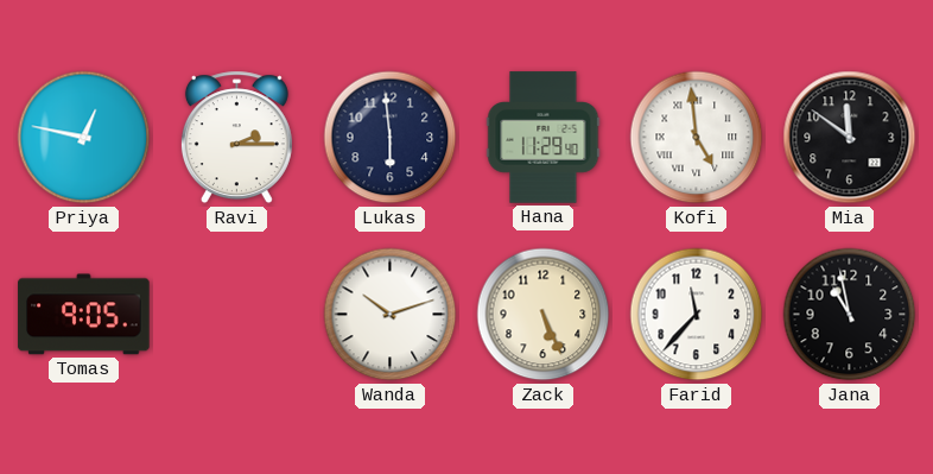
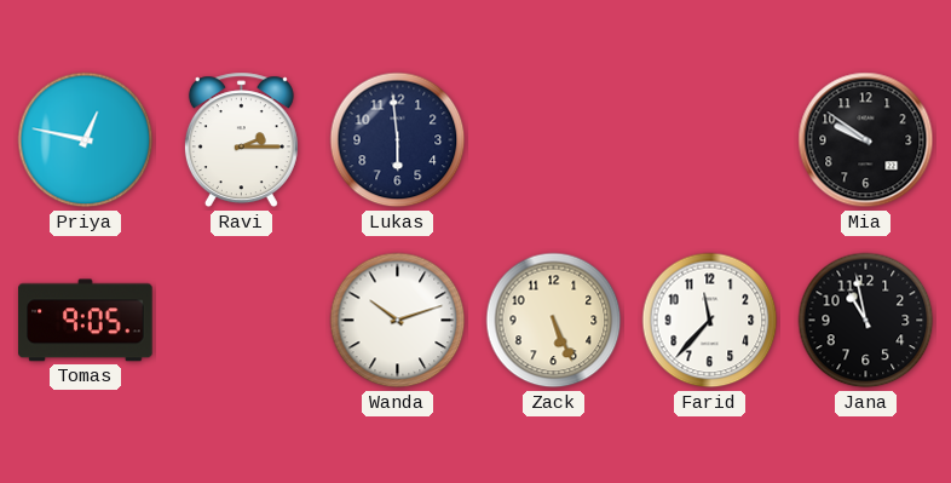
Hana: 11:29 -> none (544, 138)
Kofi: 4:59 -> none (697, 138)
Mia: 11:51 -> 9:51 (866, 140)
